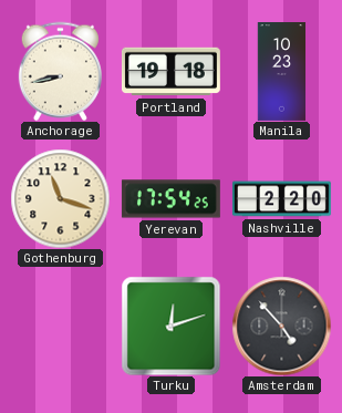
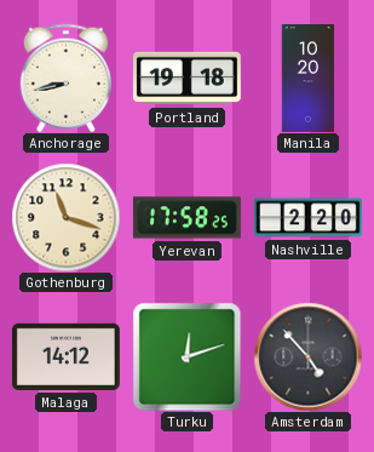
Manila: 10:23 -> 10:20 (309, 79)
Yerevan: 17:54 -> 17:58 (186, 218)
Malaga: none -> 14:12 (65, 356)
